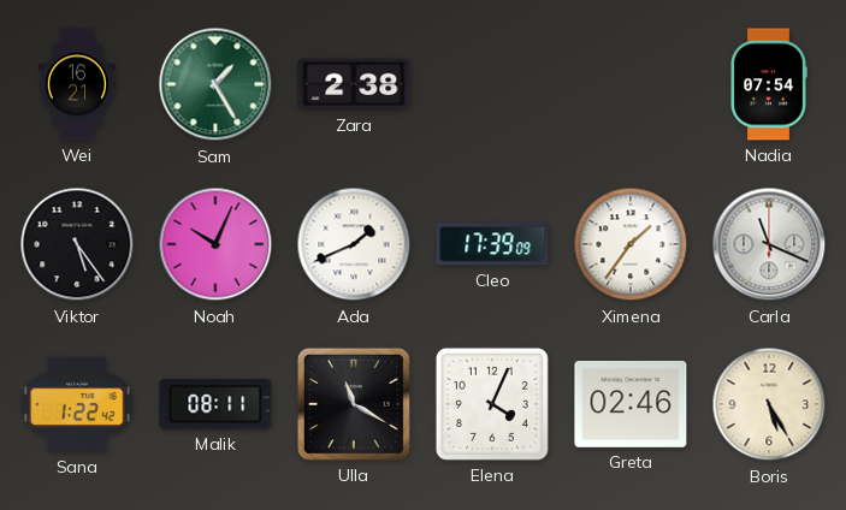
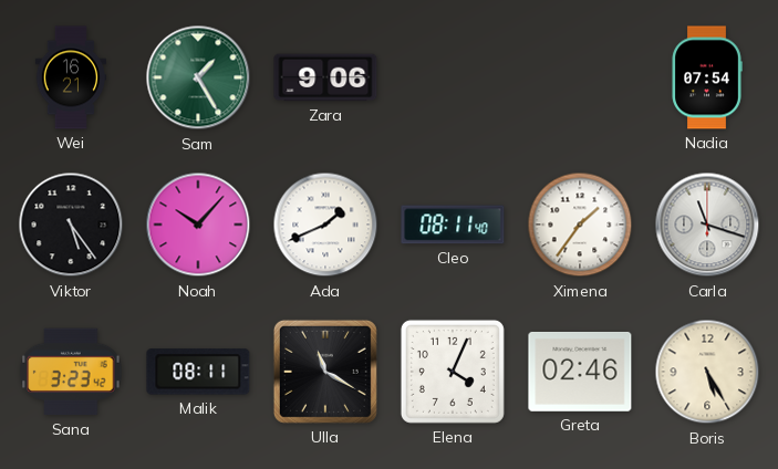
Zara: 2:38 -> 9:06 (325, 77)
Noah: 10:04 -> 10:07 (198, 225)
Cleo: 17:39 -> 08:11 (453, 225)
Carla: 11:19 -> 11:18 (707, 225)
Sana: 1:22 -> 3:23 (71, 372)
